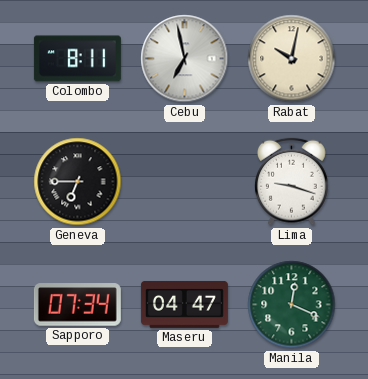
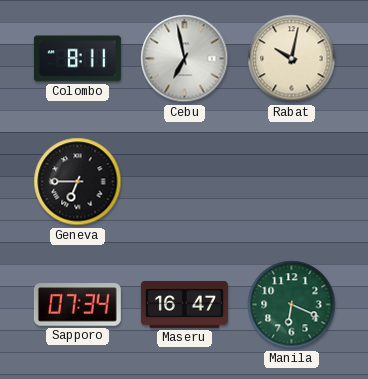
Lima: 9:18 -> none (291, 182)
Maseru: 04:47 -> 16:47 (184, 304)
Manila: 12:19 -> 6:19 (292, 305)
